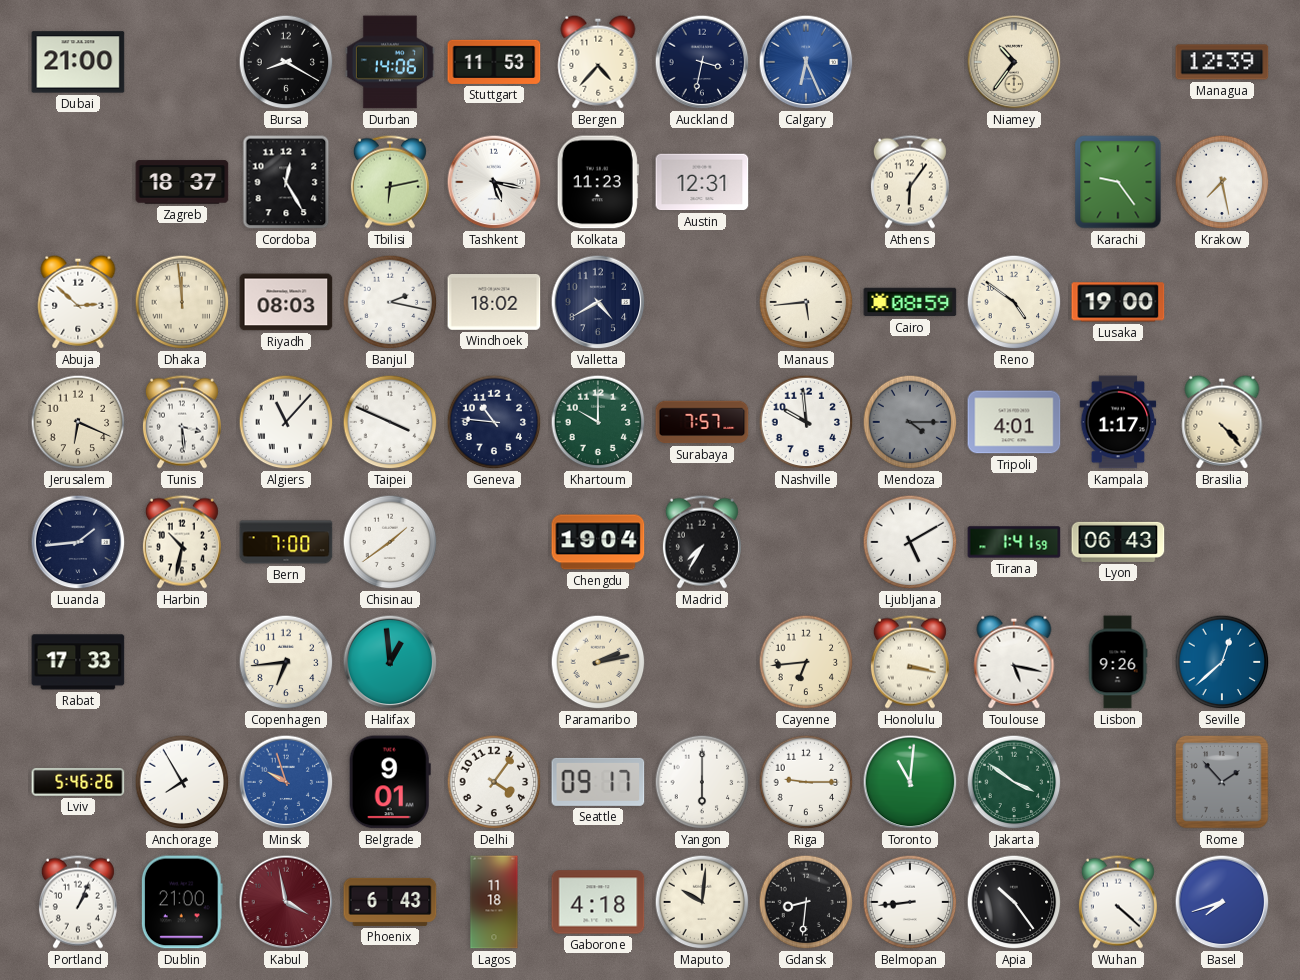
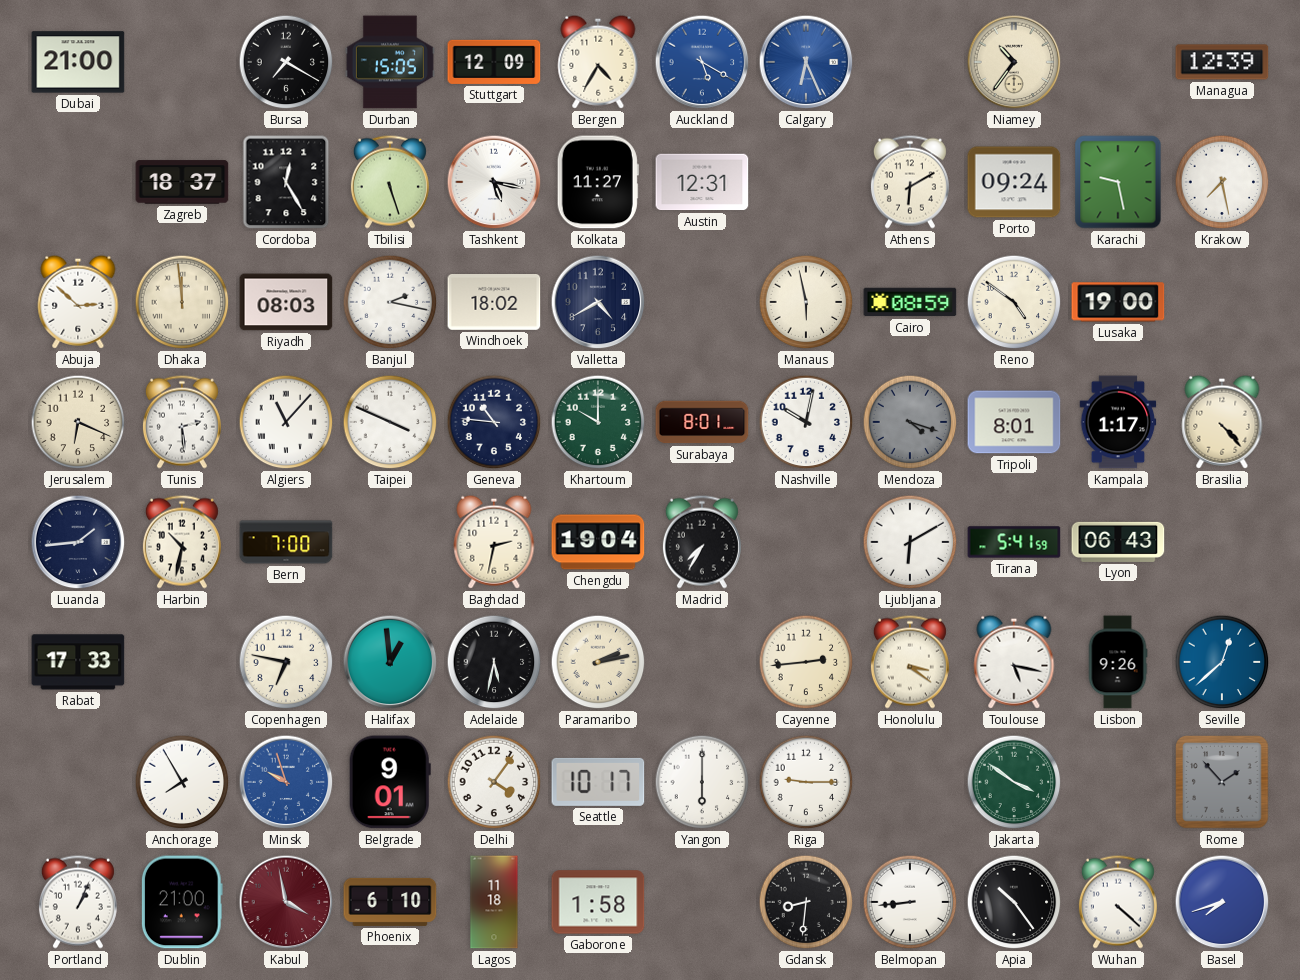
Bursa: 8:20 -> 7:20 (286, 62)
Durban: 14:06 -> 15:05 (390, 62)
Stuttgart: 11:53 -> 12:09 (494, 62)
Bergen: 4:37 -> 4:35 (598, 62)
Auckland: 3:32 -> 5:20 (702, 62)
Auckland dial: navy -> blue (702, 62)
Tbilisi: 6:13 -> 5:27 (390, 182)
Kolkata: 11:23 -> 11:27 (598, 182)
Athens: 6:06 -> 6:10 (910, 182)
Porto: none -> 09:24 (1014, 182)
Karachi: 9:24 -> 9:28 (1118, 182)
Manaus: 5:44 -> 5:58 (806, 302)
Tunis: 3:29 -> 2:29 (182, 422)
Surabaya: 7:57 -> 8:01 (702, 422)
Nashville: 9:59 -> 10:02 (806, 422)
Mendoza: 4:15 -> 4:18 (910, 422)
Tripoli: 4:01 -> 8:01 (1014, 422)
Chisinau: 1:39 -> none (390, 542)
Baghdad: none -> 2:32 (494, 542)
Ljubljana: 5:10 -> 6:10 (910, 542)
Tirana: 1:41 -> 5:41 (1014, 542)
Copenhagen: 6:44 -> 6:47 (286, 662)
Adelaide: none -> 5:32 (494, 662)
Cayenne: 6:44 -> 2:44 (806, 662)
Honolulu: 3:17 -> 3:21 (910, 662)
Lviv: 5:46 -> none (78, 782)
Seattle: 09:17 -> 10:17 (598, 782)
Toronto: 11:01 -> none (910, 782)
Phoenix: 6:43 -> 6:10 (390, 902)
Gaborone: 4:18 -> 1:58 (598, 902)
Maputo: 10:01 -> none (702, 902)
